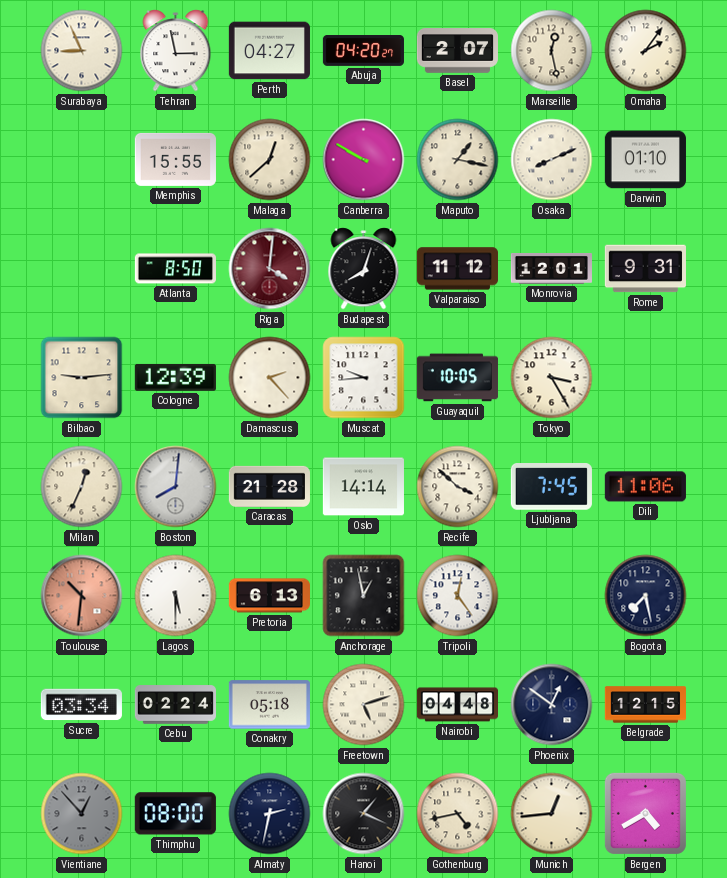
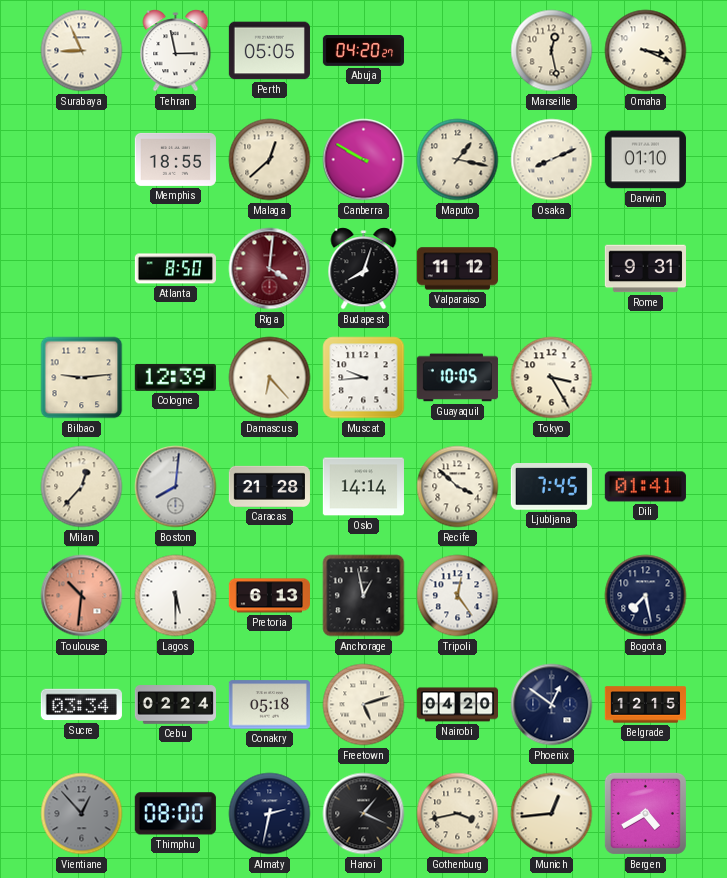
Perth: 04:27 -> 05:05 (269, 51)
Basel: 2:07 -> none (457, 51)
Omaha: 2:06 -> 3:19 (646, 51)
Memphis: 15:55 -> 18:55 (175, 159)
Monrovia: 12:01 -> none (551, 269)
Damascus: 2:23 -> 6:23 (270, 378)
Milan: 12:34 -> 12:37 (82, 487)
Dili: 11:06 -> 01:41 (645, 487)
Nairobi: 04:48 -> 04:20 (457, 705)
Gothenburg: 4:43 -> 3:43 (458, 814)
